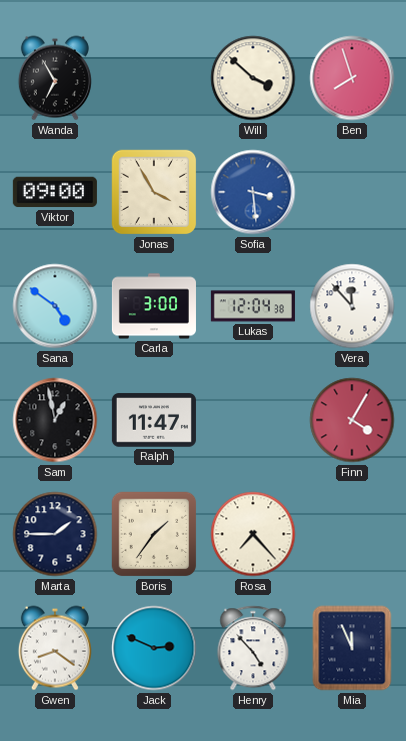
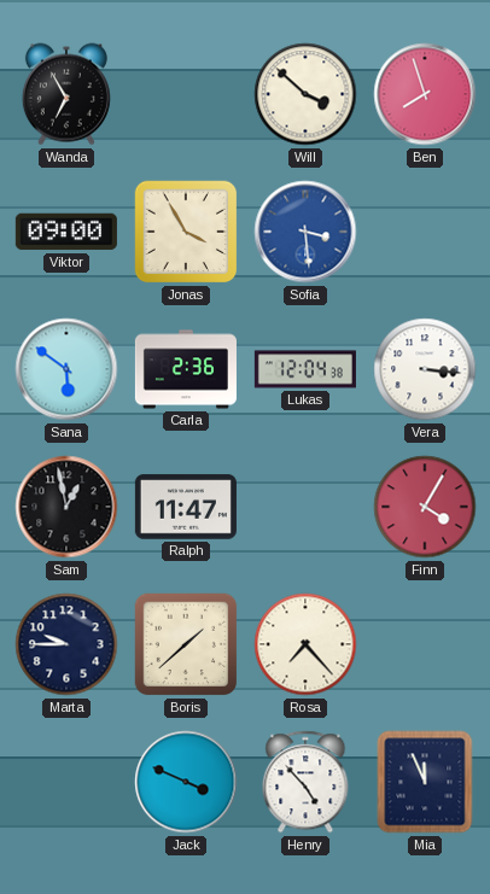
Sana: 4:51 -> 5:51 (66, 369)
Carla: 3:00 -> 2:36 (186, 369)
Vera: 11:53 -> 3:16 (425, 369)
Marta: 1:45 -> 9:45 (66, 644)
Boris: 1:36 -> 1:38 (186, 644)
Gwen: 8:21 -> none (55, 648)
Jack: 2:49 -> 3:49 (186, 782)
